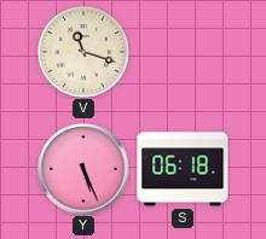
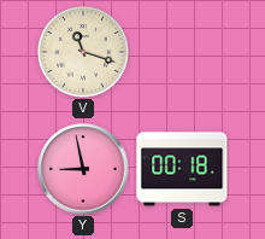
Y: 5:26 -> 8:58 (83, 169)
S: 06:18 -> 00:18 (182, 169)
